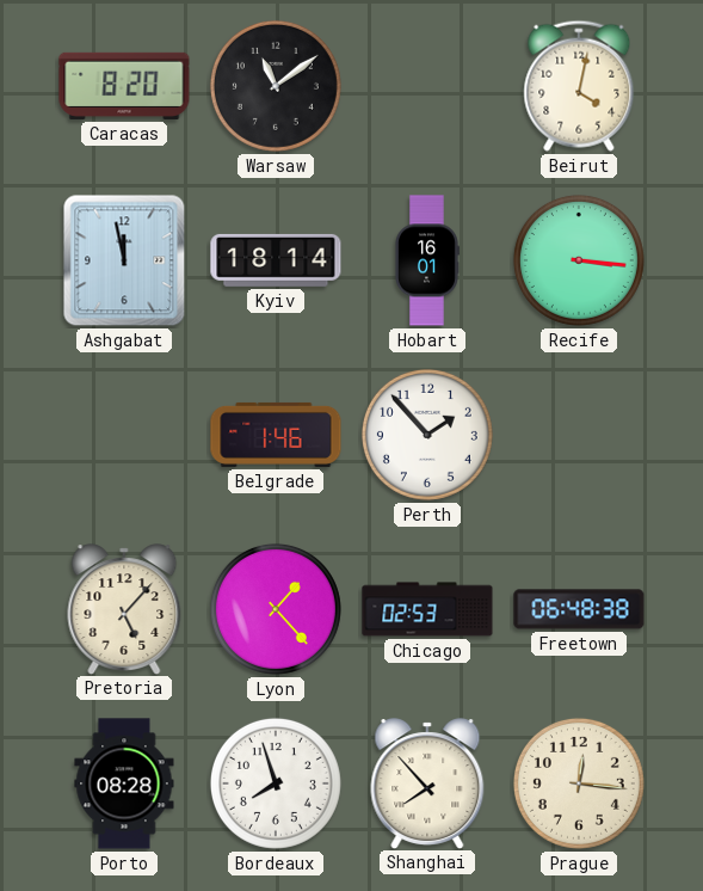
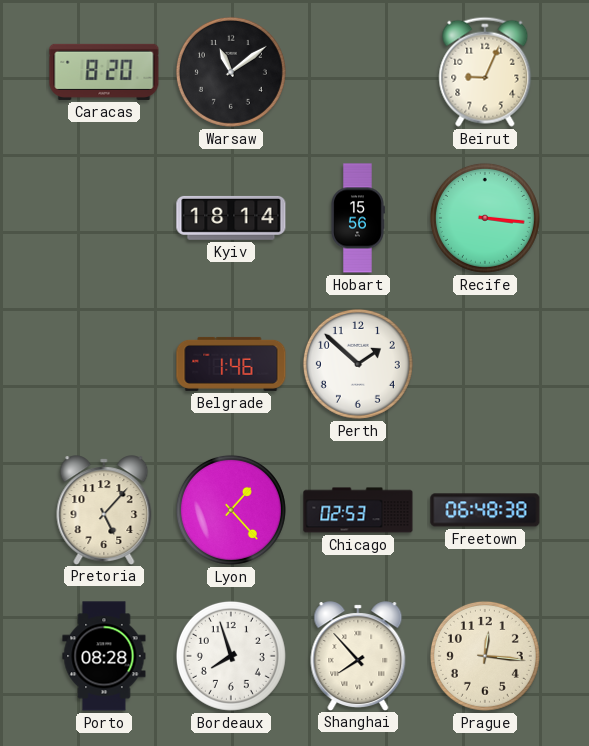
Beirut: 4:02 -> 9:04 (485, 72)
Ashgabat: 11:58 -> none (124, 260)
Hobart: 16:01 -> 15:56 (358, 218)
Perth: 1:53 -> 1:52 (358, 364)
